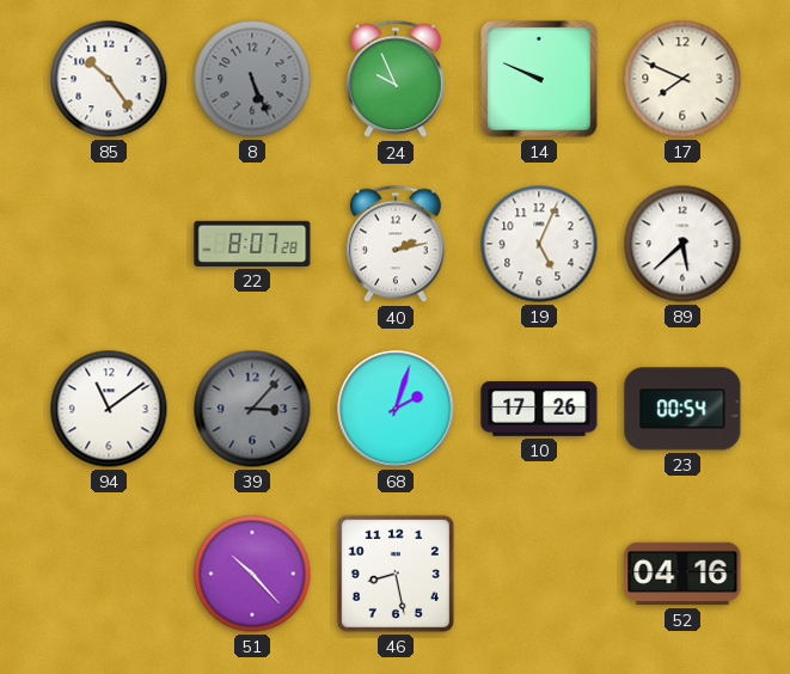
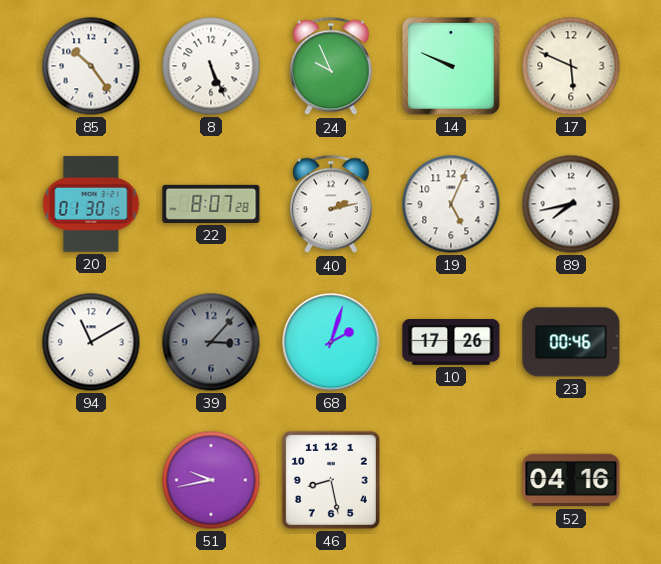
8 dial: grey -> white (211, 66)
17: 7:49 -> 5:49 (571, 66)
20: none -> 01:30 (91, 204)
89: 5:38 -> 7:43 (571, 204)
94: 11:09 -> 11:10 (91, 342)
23: 00:54 -> 00:46 (571, 342)
51: 10:23 -> 9:43 (211, 480)
